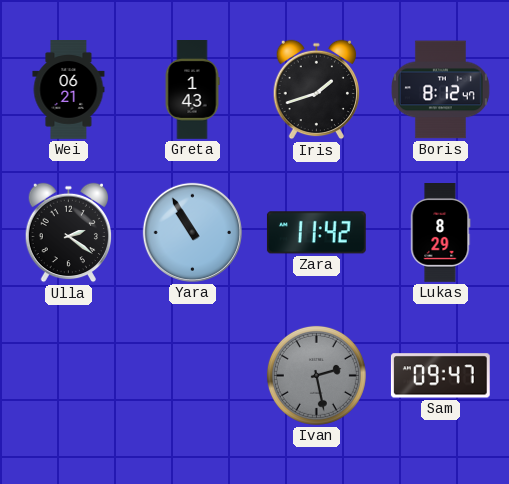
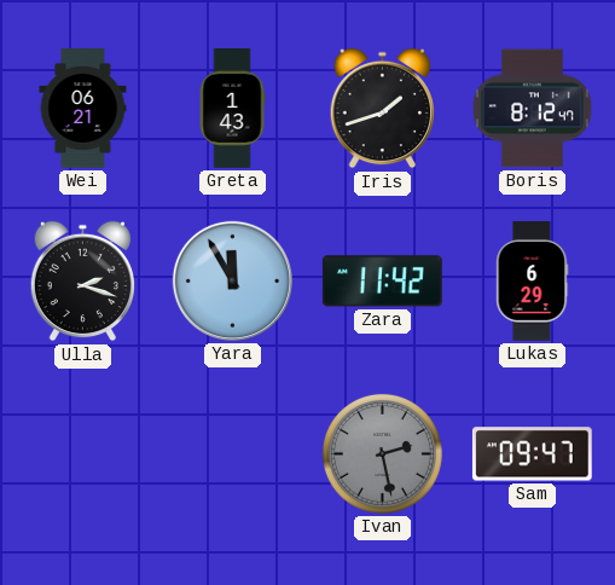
Ulla: 2:21 -> 2:18 (82, 282)
Yara: 10:55 -> 11:55 (232, 280)
Lukas: 8:29 -> 6:29 (533, 282)
